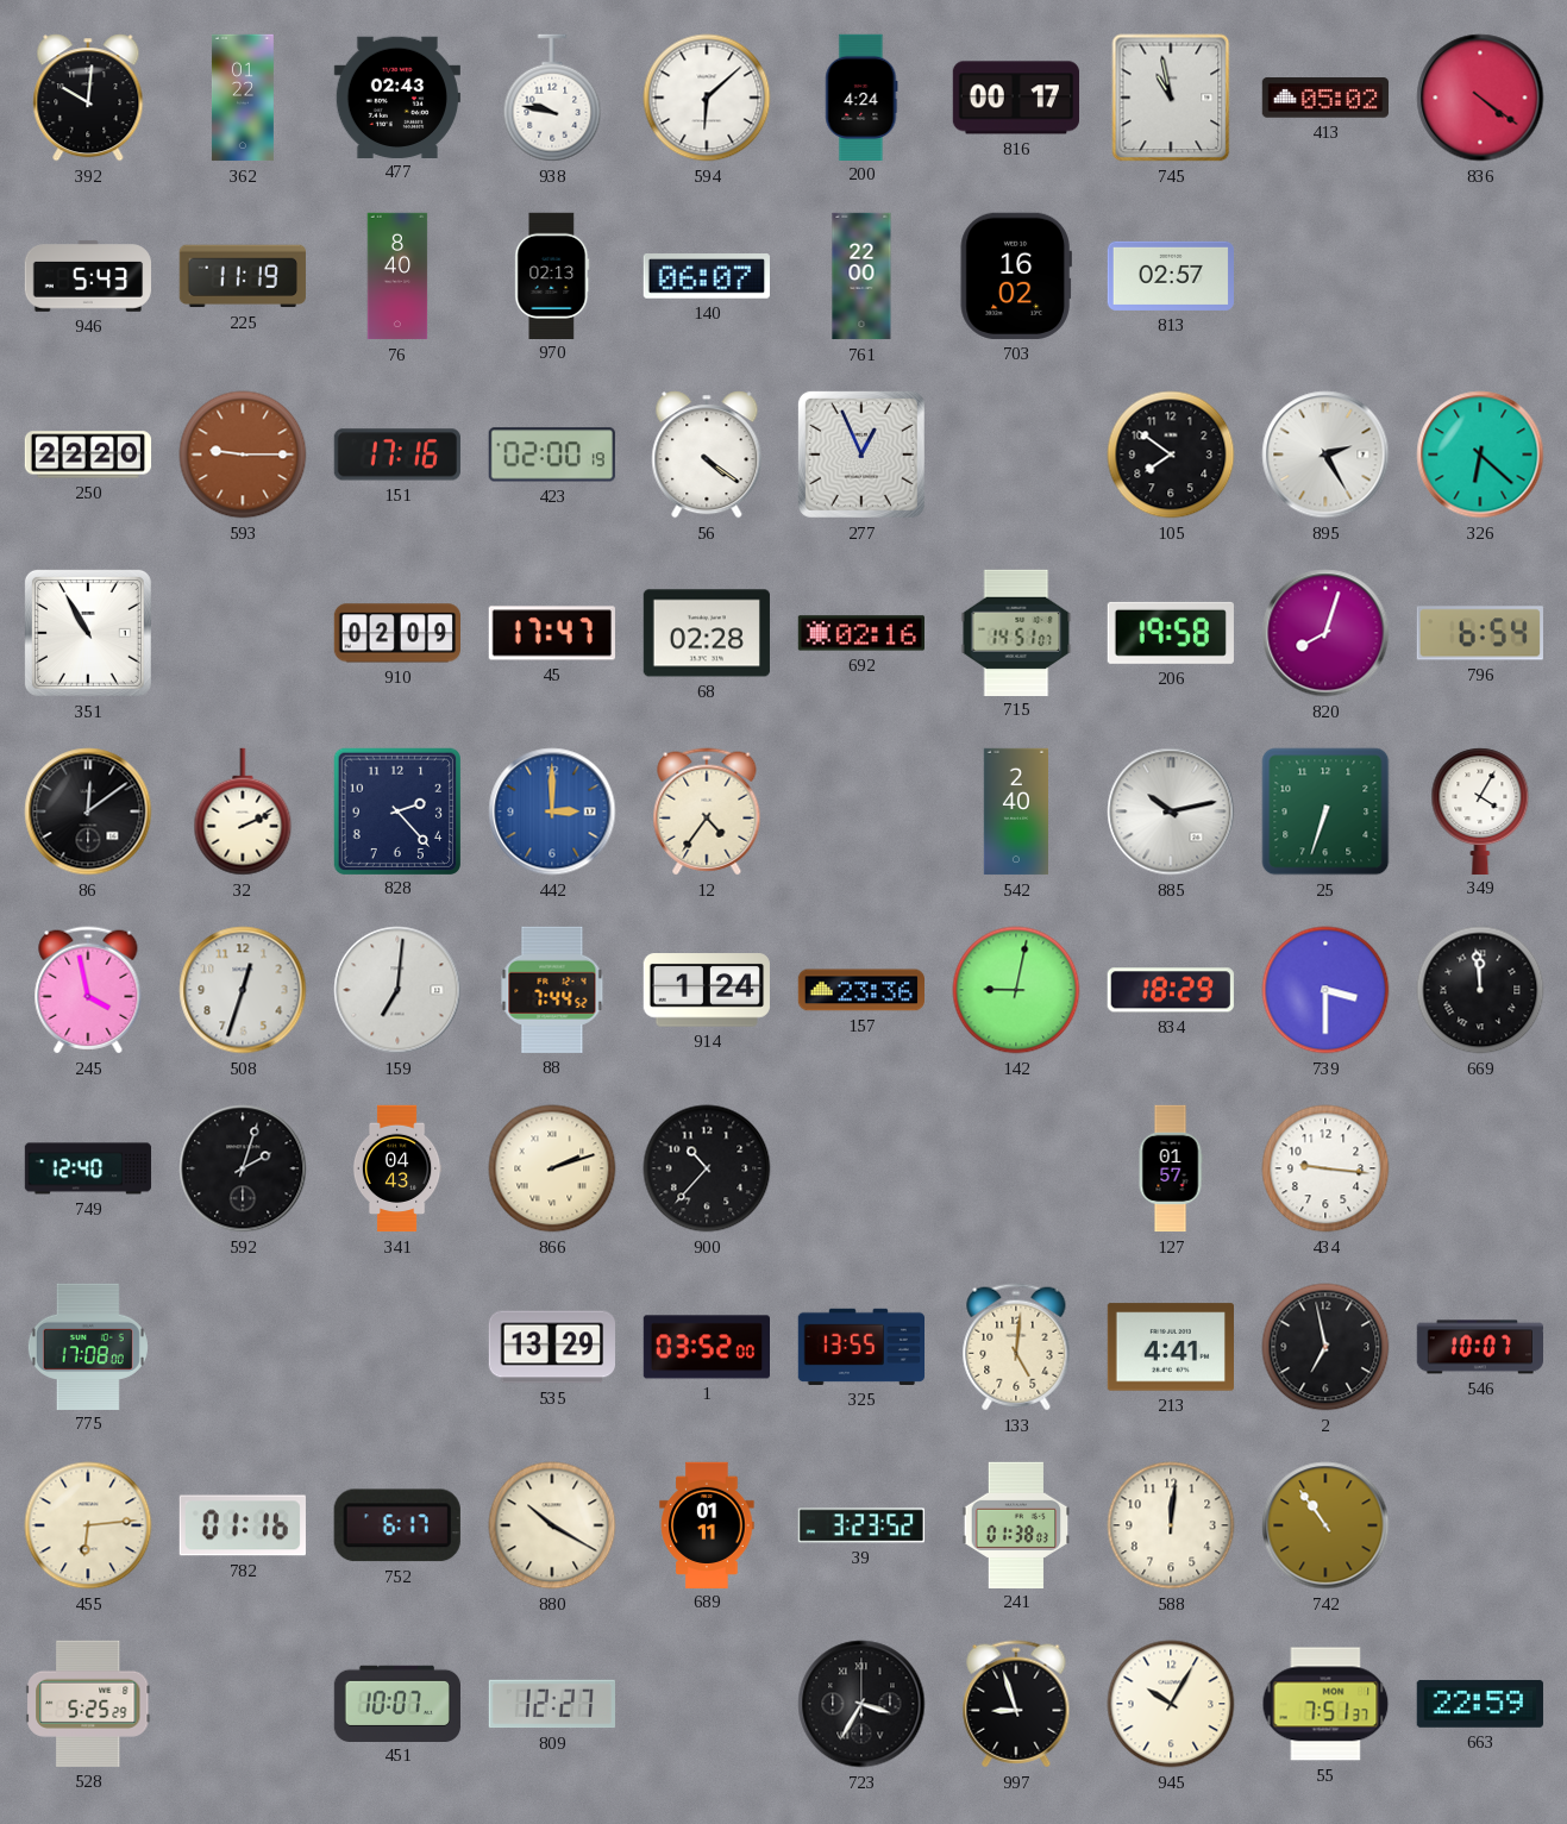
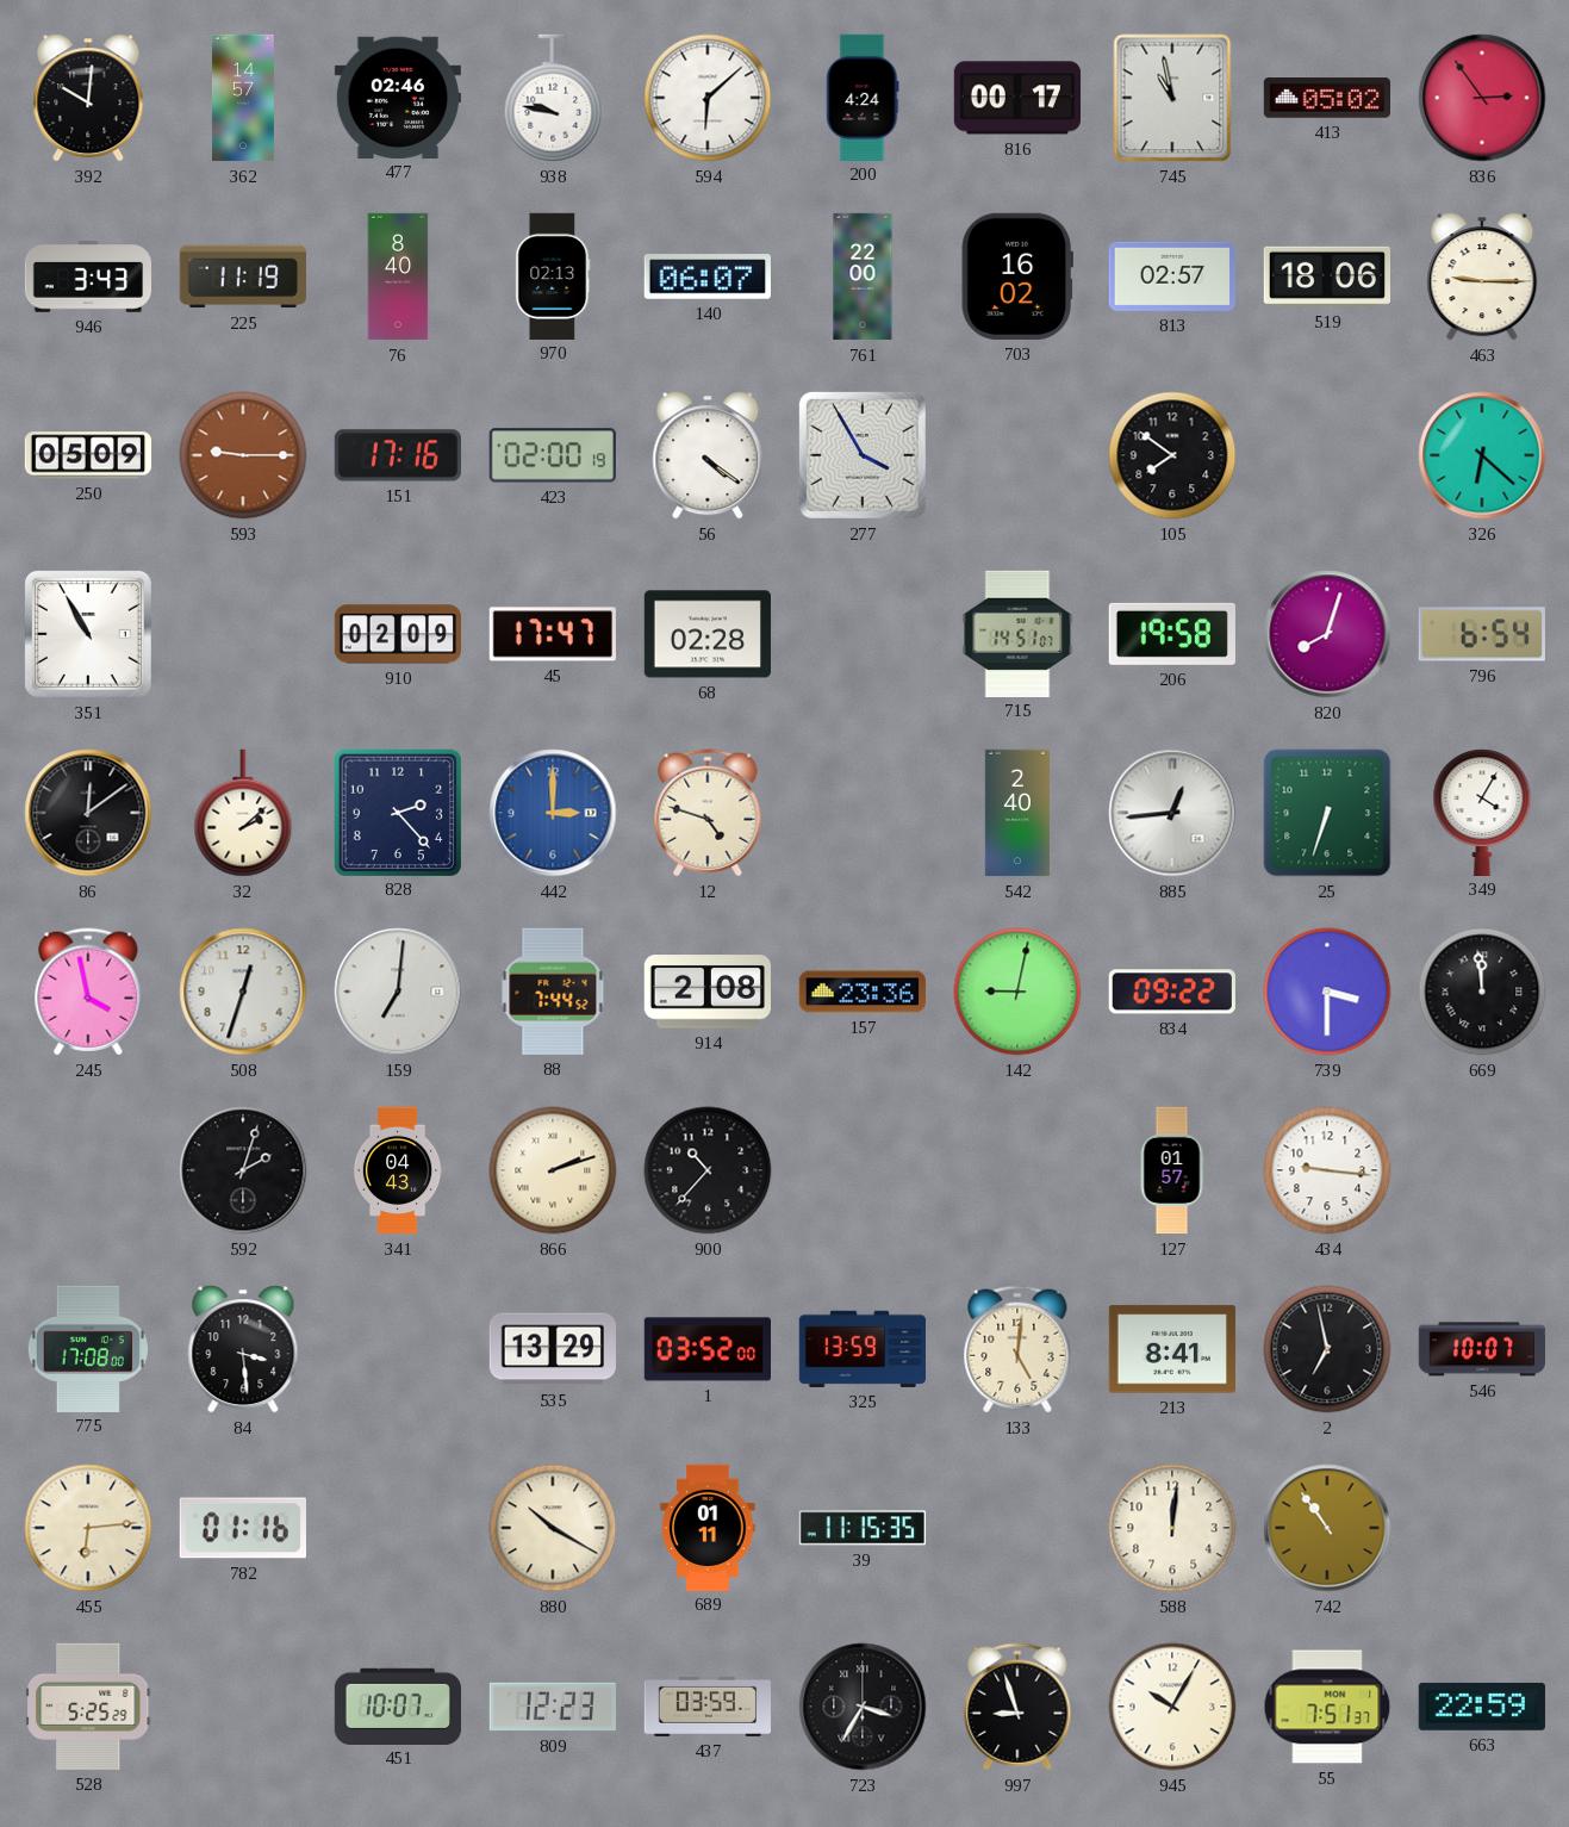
362: 01:22 -> 14:57 (243, 98)
477: 02:43 -> 02:46 (397, 97)
836: 4:21 -> 2:54 (1482, 98)
946: 5:43 -> 3:43 (87, 276)
519: none -> 18:06 (1326, 276)
463: none -> 9:15 (1482, 276)
250: 22:20 -> 05:09 (88, 455)
277: 12:56 -> 3:55 (863, 455)
895: 2:25 -> none (1325, 455)
692: 02:16 -> none (860, 633)
32: 2:11 -> 2:08 (243, 813)
12: 4:36 -> 4:48 (708, 813)
885: 10:13 -> 12:44 (1172, 813)
914: 1:24 -> 2:08 (708, 992)
834: 18:29 -> 09:22 (1172, 992)
749: 12:40 -> none (88, 1168)
84: none -> 3:29 (243, 1349)
325: 13:55 -> 13:59 (861, 1349)
213: 4:41 -> 8:41 (1171, 1349)
752: 6:17 -> none (397, 1525)
39: 3:23 -> 11:15 (861, 1528)
241: 01:38 -> none (1016, 1524)
809: 12:27 -> 12:23 (552, 1707)
437: none -> 03:59 (706, 1707)
